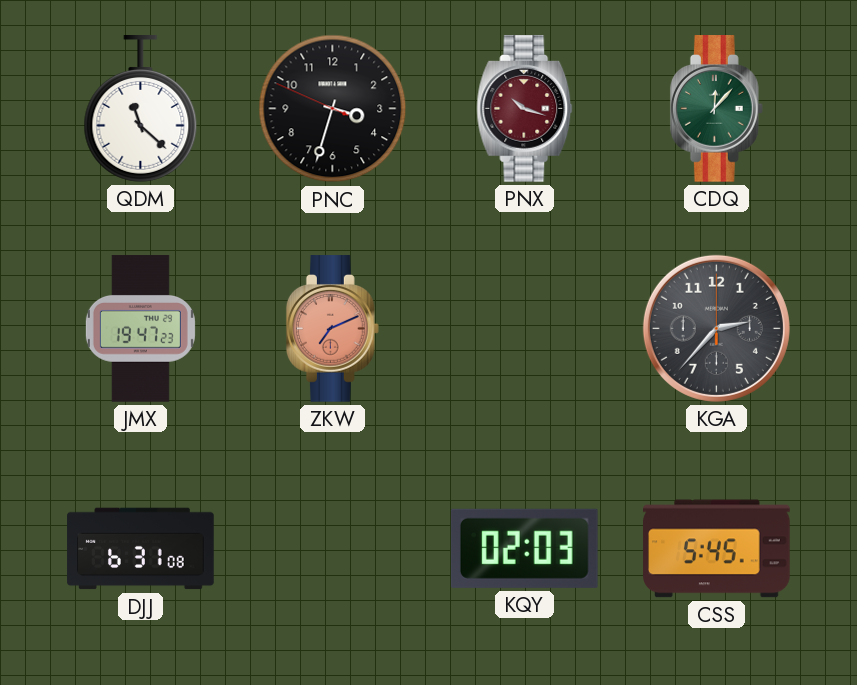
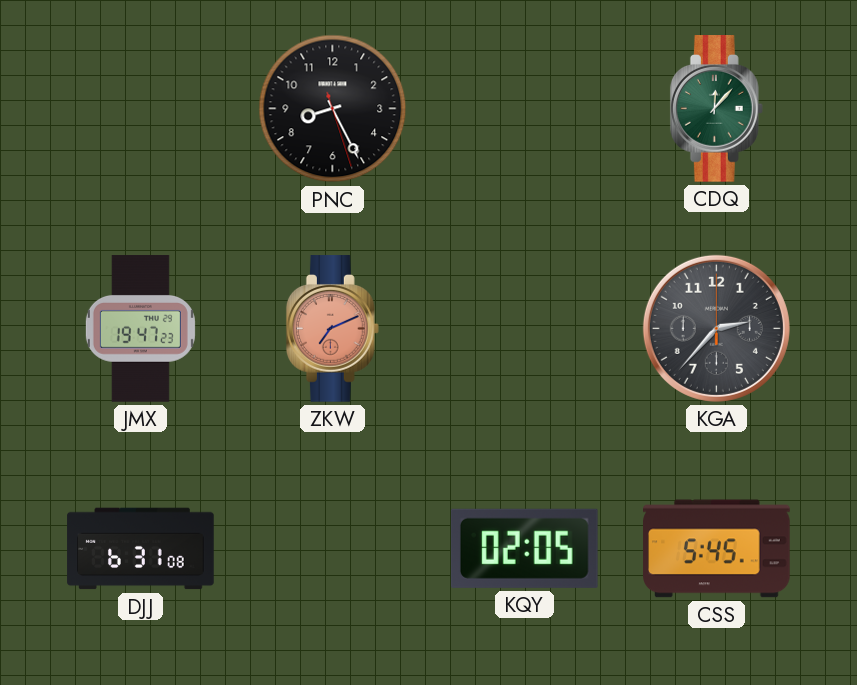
QDM: 11:22 -> none (141, 109)
PNC: 3:32 -> 8:25 (333, 109)
PNX: 10:18 -> none (525, 109)
KQY: 02:03 -> 02:05 (524, 548)
